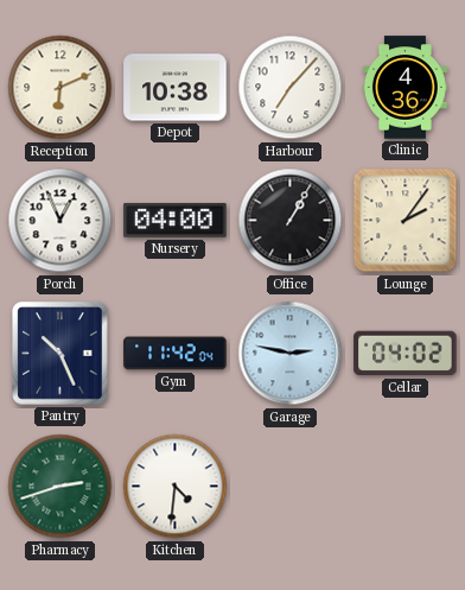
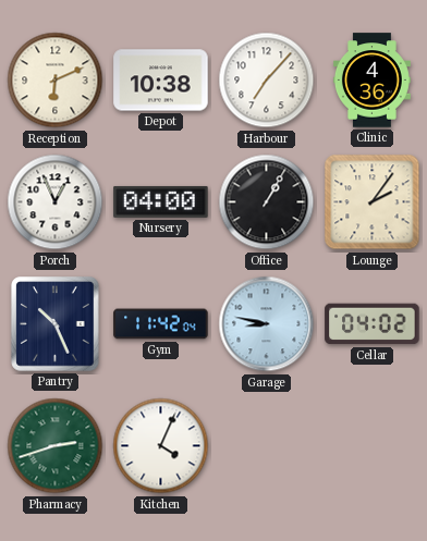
Garage: 2:47 -> 8:47 (267, 324)
Kitchen: 4:31 -> 4:04 (161, 446)
